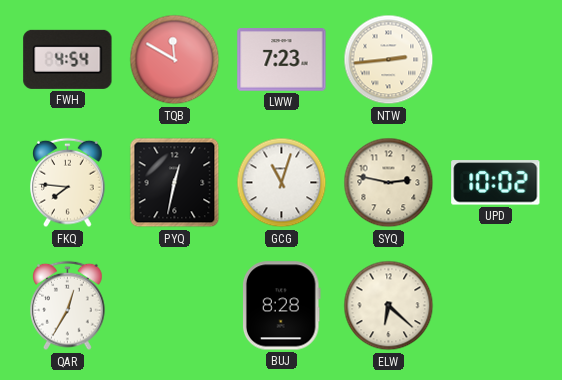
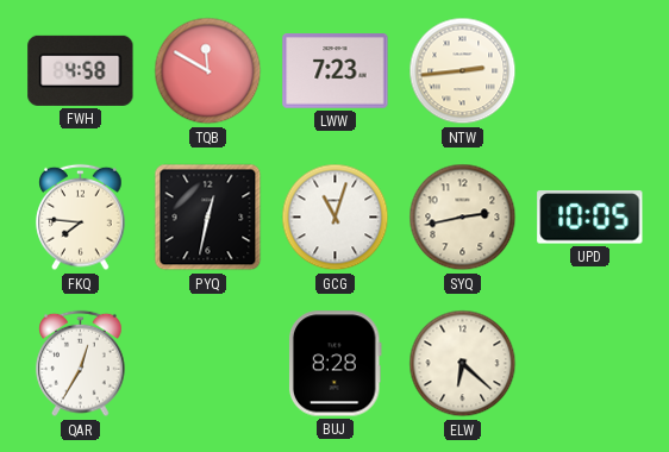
FWH: 4:54 -> 4:58 (81, 70)
SYQ: 2:47 -> 2:43 (463, 218)
UPD: 10:02 -> 10:05 (590, 218)
